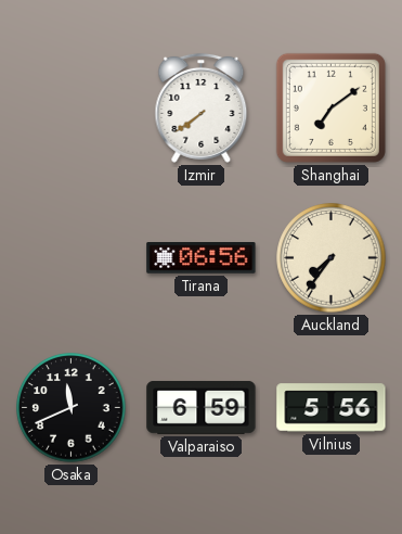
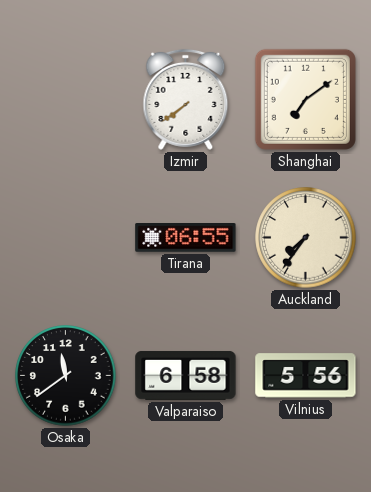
Tirana: 06:56 -> 06:55 (186, 238)
Osaka: 11:41 -> 11:39 (66, 376)
Valparaiso: 6:59 -> 6:58 (186, 375)
